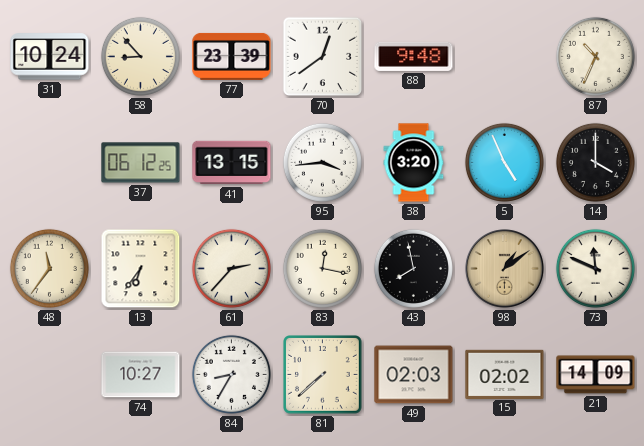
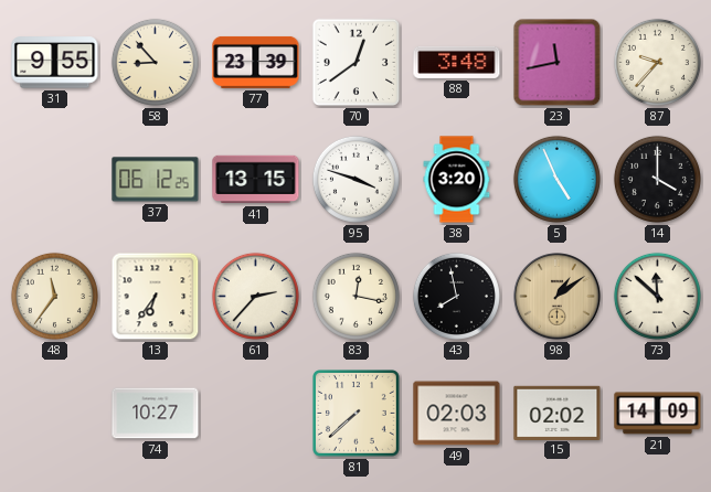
31: 10:24 -> 9:55 (55, 63)
88: 9:48 -> 3:48 (457, 62)
23: none -> 11:43 (558, 63)
87: 10:34 -> 9:37 (657, 62)
95: 3:44 -> 3:48 (355, 179)
73: 11:49 -> 11:52 (657, 296)
84: 8:35 -> none (231, 374)
